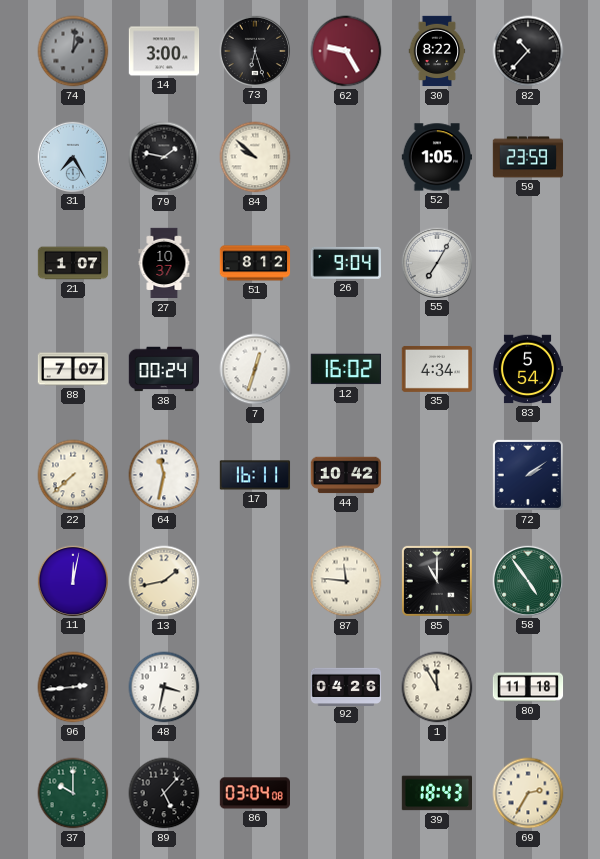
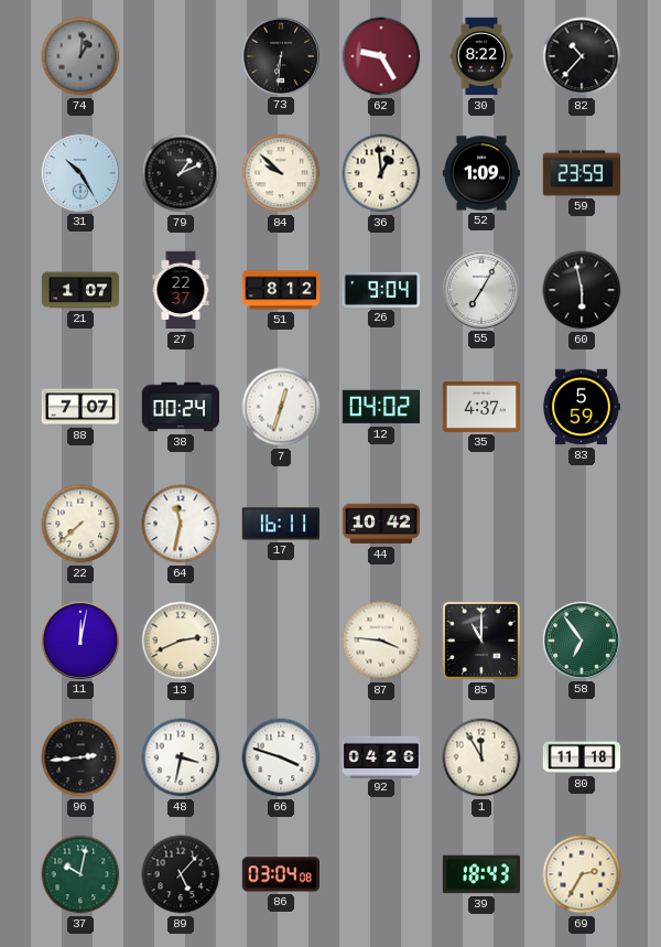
14: 3:00 -> none (164, 51)
73: 6:27 -> 6:31 (280, 55)
31: 7:25 -> 10:25 (79, 172)
79: 1:47 -> 1:11 (181, 173)
36: none -> 12:59 (381, 173)
52: 1:05 -> 1:09 (480, 173)
27: 10:37 -> 22:37 (181, 290)
60: none -> 5:58 (582, 290)
12: 16:02 -> 04:02 (380, 407)
35: 4:34 -> 4:37 (481, 407)
83: 5:54 -> 5:59 (581, 407)
72: 2:09 -> none (528, 475)
13: 1:43 -> 2:41 (181, 641)
87: 11:46 -> 3:46 (381, 641)
58: 4:54 -> 6:54 (581, 639)
66: none -> 3:48 (281, 757)
37: 10:00 -> 10:02 (80, 874)
